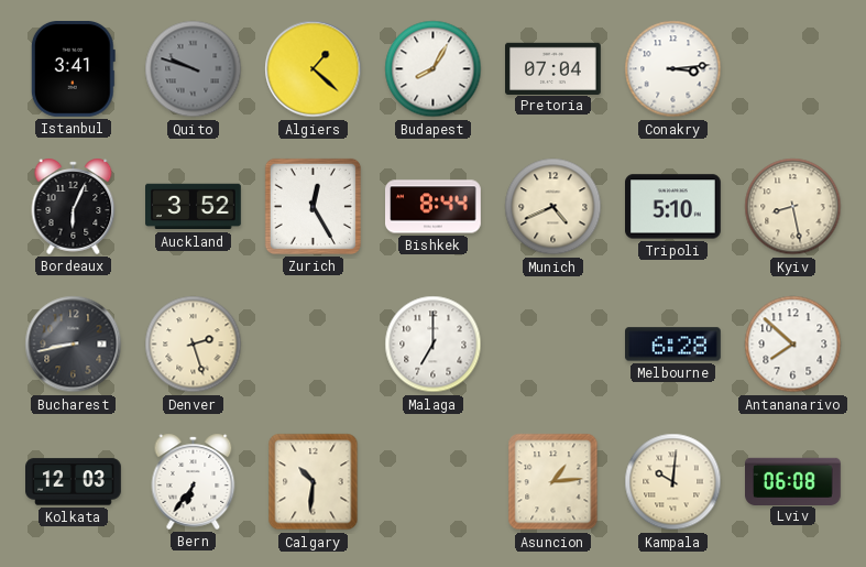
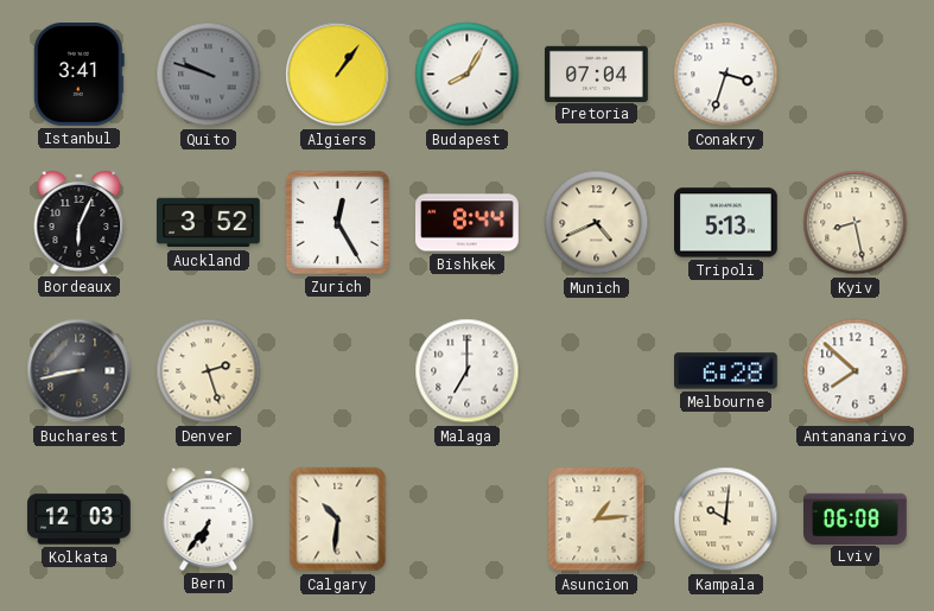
Algiers: 1:22 -> 1:06 (338, 75)
Conakry: 3:14 -> 3:33 (726, 75)
Tripoli: 5:10 -> 5:13 (726, 223)
